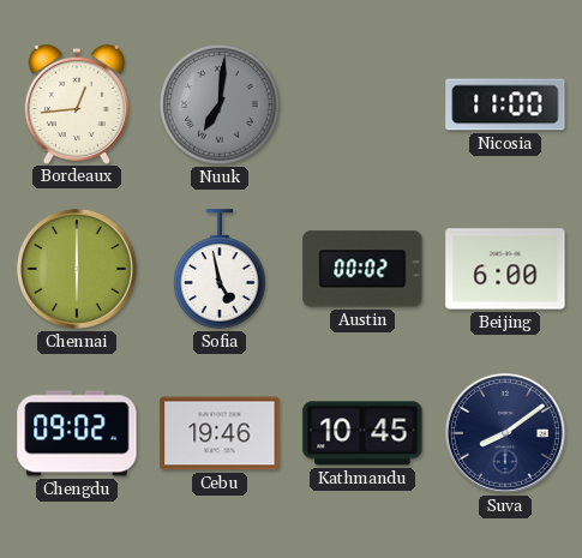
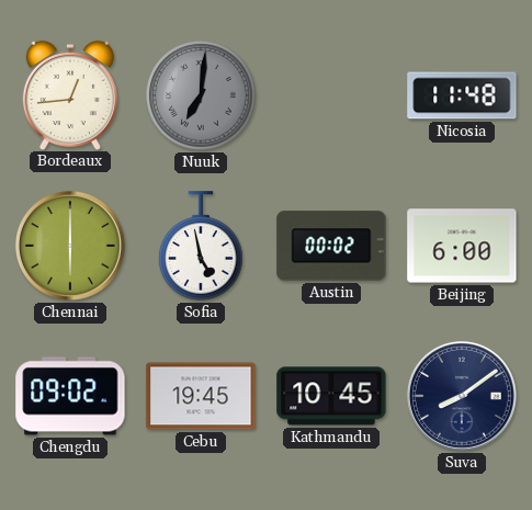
Nicosia: 11:00 -> 11:48 (462, 95)
Cebu: 19:46 -> 19:45 (201, 396)
